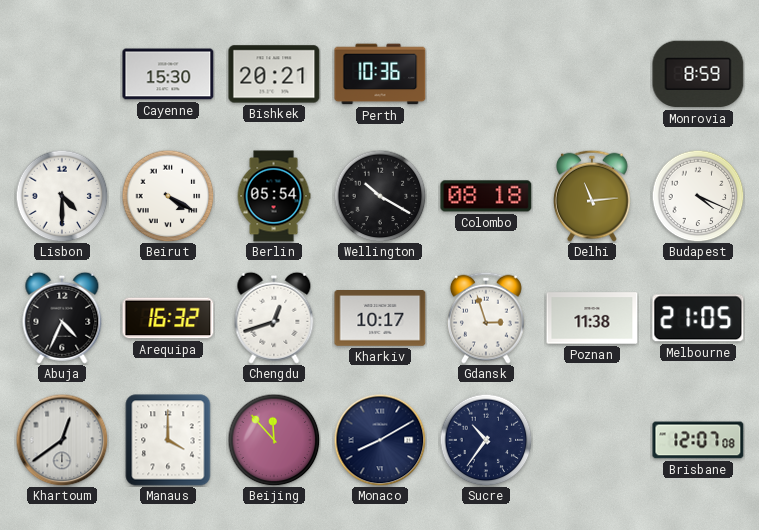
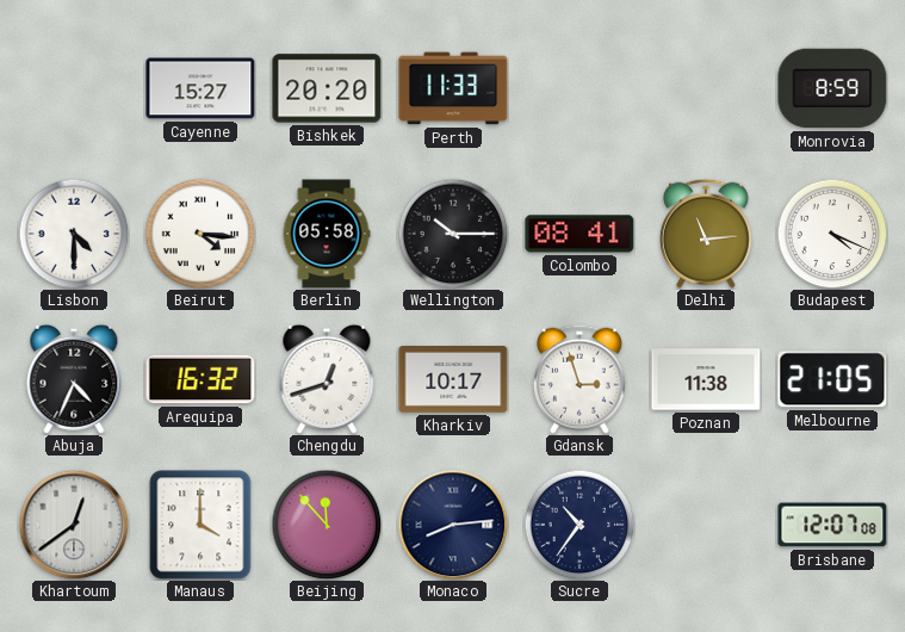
Cayenne: 15:30 -> 15:27 (200, 88)
Bishkek: 20:21 -> 20:20 (327, 88)
Perth: 10:36 -> 11:33 (453, 88)
Beirut: 4:20 -> 4:16 (200, 234)
Berlin: 05:54 -> 05:58 (327, 234)
Wellington: 10:20 -> 10:15 (453, 234)
Colombo: 08:18 -> 08:41 (579, 234)
Monaco: 8:10 -> 8:14 (453, 525)
